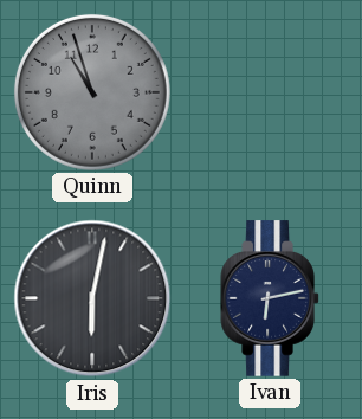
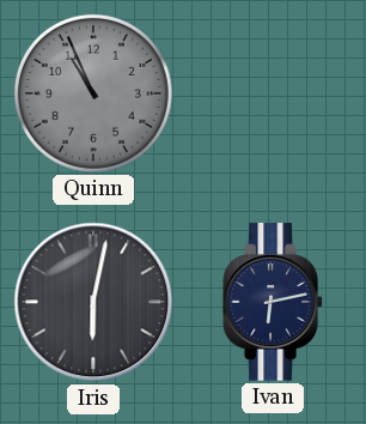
Quinn: 10:57 -> 10:56 (93, 93)
